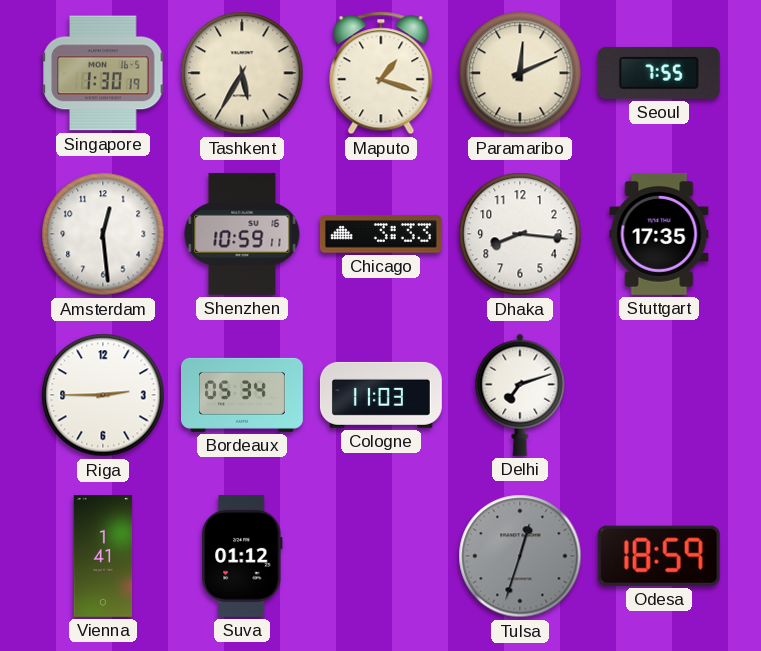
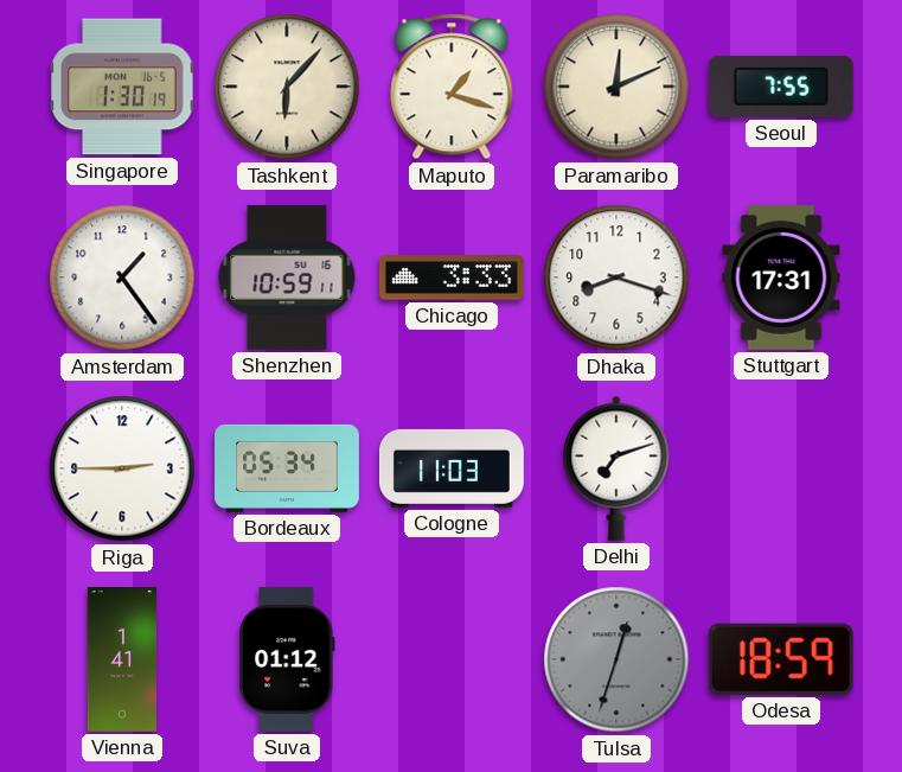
Tashkent: 5:35 -> 6:07 (287, 87)
Amsterdam: 12:29 -> 1:24 (122, 277)
Dhaka: 8:16 -> 8:18 (616, 277)
Stuttgart: 17:35 -> 17:31 (781, 277)
